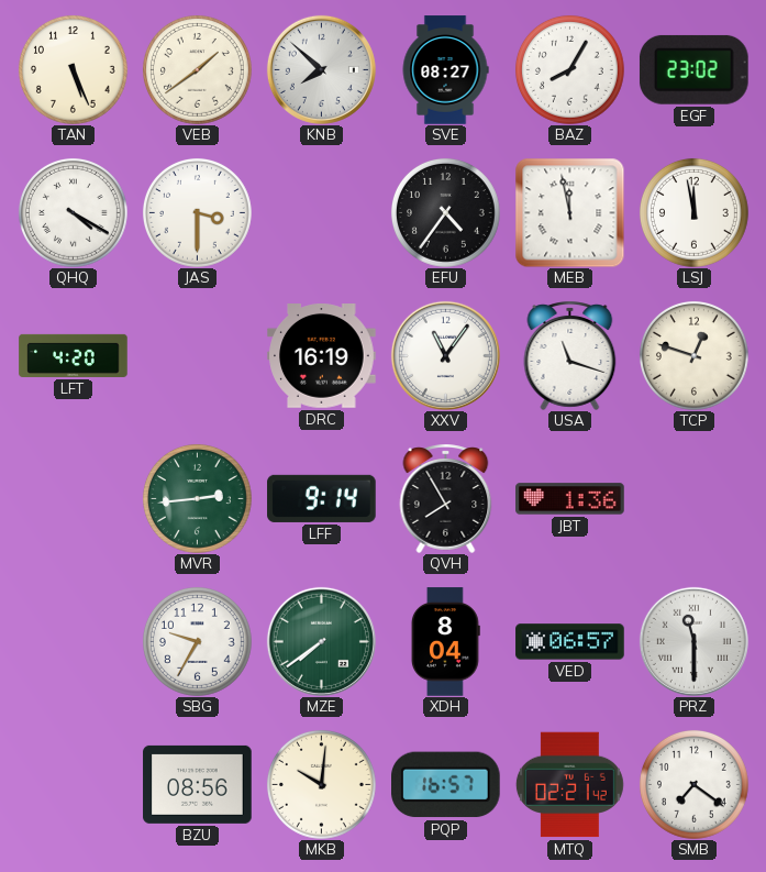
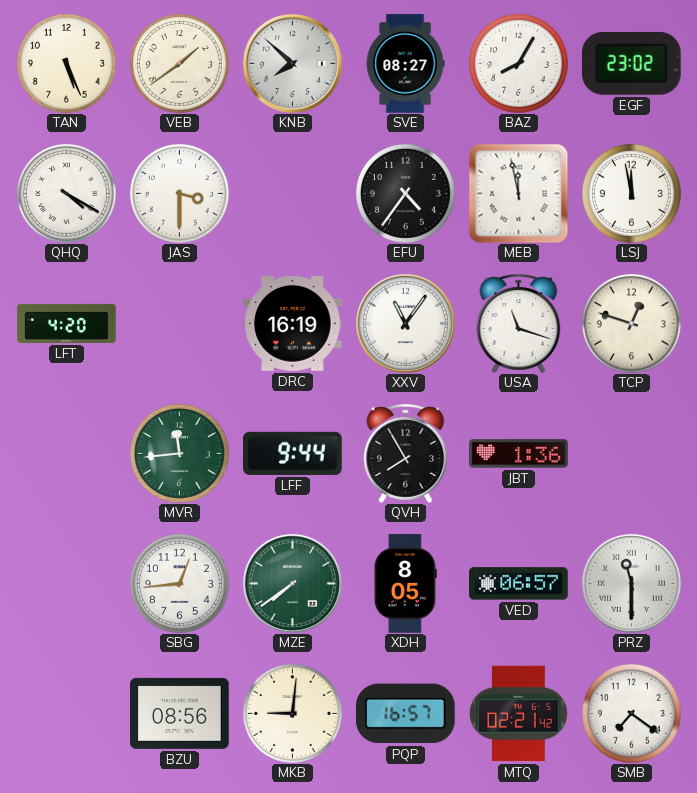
MVR: 2:44 -> 11:44 (179, 453)
LFF: 9:14 -> 9:44 (293, 453)
SBG: 9:35 -> 12:44 (179, 583)
XDH: 8:04 -> 8:05 (405, 584)
MKB: 10:01 -> 9:01 (292, 713)
